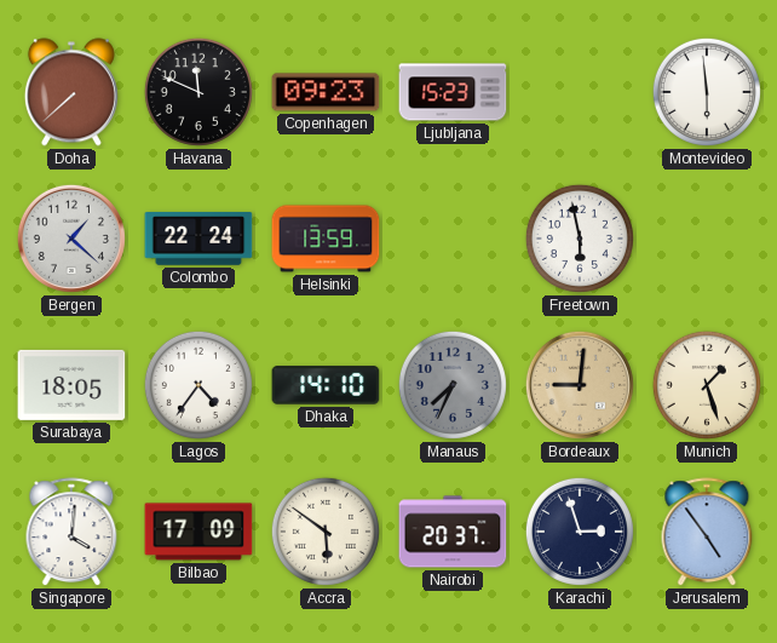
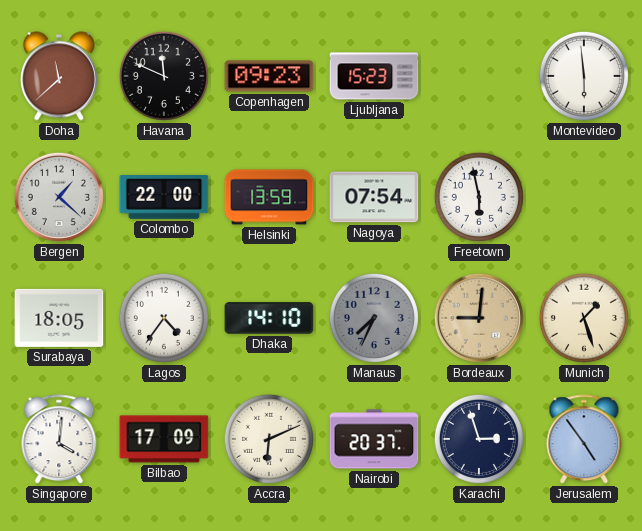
Doha: 7:38 -> 11:38 (59, 76)
Colombo: 22:24 -> 22:00 (164, 198)
Nagoya: none -> 07:54 (374, 197)
Accra: 5:51 -> 6:11 (269, 439)
